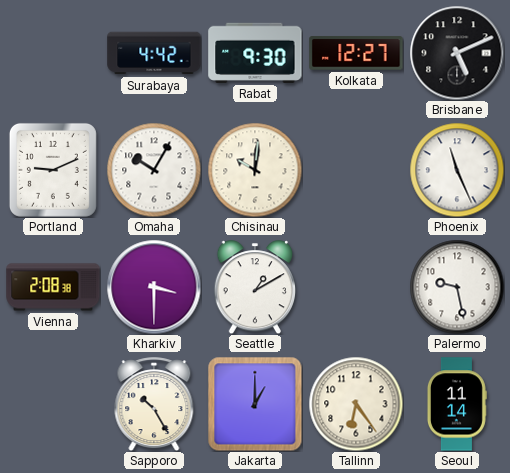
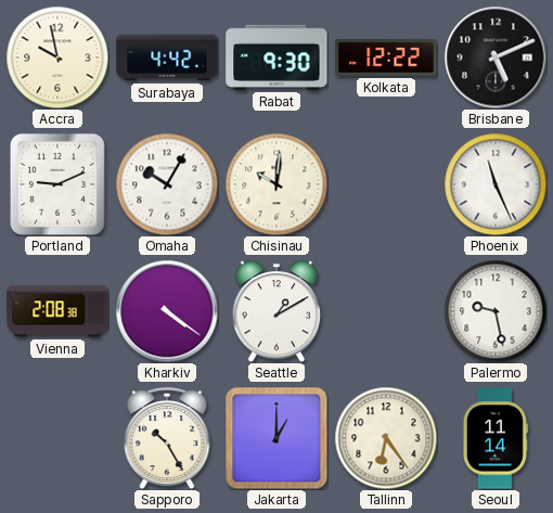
Accra: none -> 9:58 (57, 57)
Kolkata: 12:27 -> 12:22 (386, 57)
Kharkiv: 3:30 -> 4:21 (167, 311)
